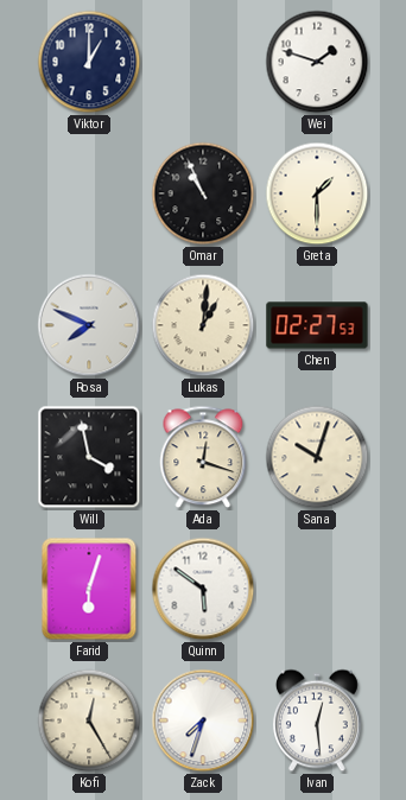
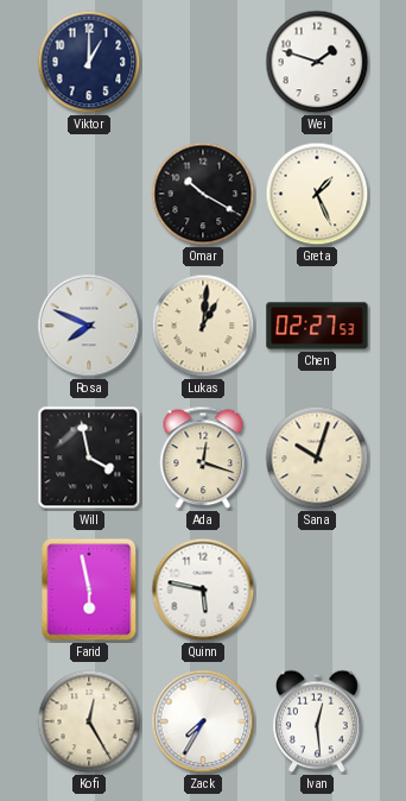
Omar: 10:56 -> 10:20 (203, 194)
Greta: 1:30 -> 1:26 (317, 194)
Farid: 6:03 -> 5:58 (89, 589)
Quinn: 5:51 -> 5:47 (203, 589)
Zack: 7:33 -> 7:35 (203, 721)
